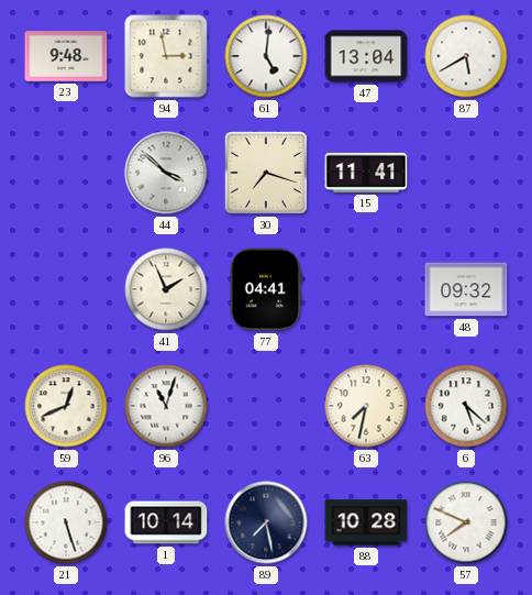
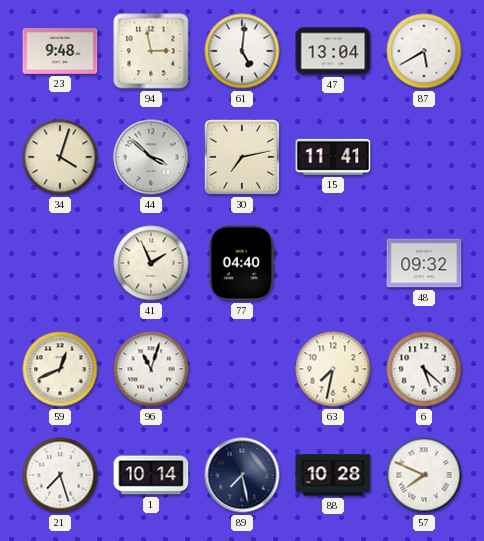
34: none -> 4:03 (60, 157)
30: 7:18 -> 7:13 (242, 157)
77: 04:41 -> 04:40 (242, 263)
21: 5:27 -> 7:27 (60, 475)
